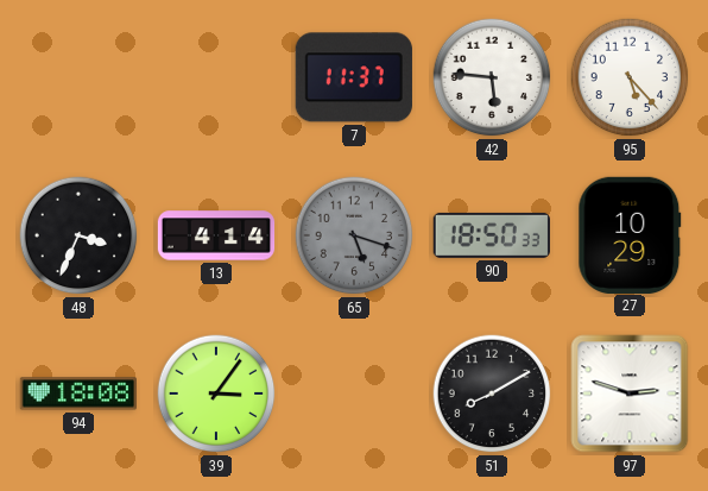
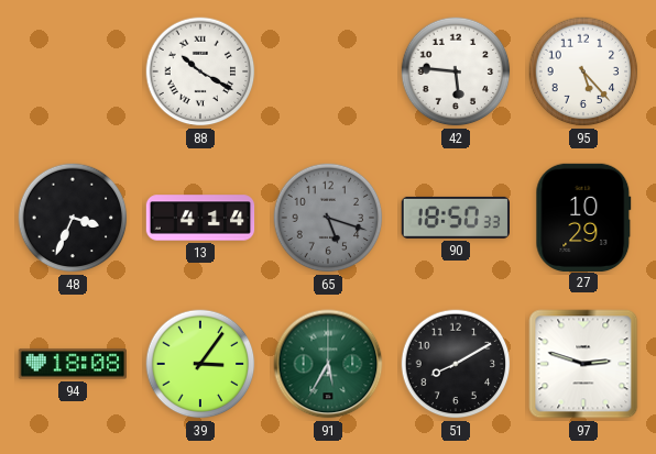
88: none -> 10:20 (200, 71)
7: 11:37 -> none (354, 77)
91: none -> 5:35 (328, 364)
